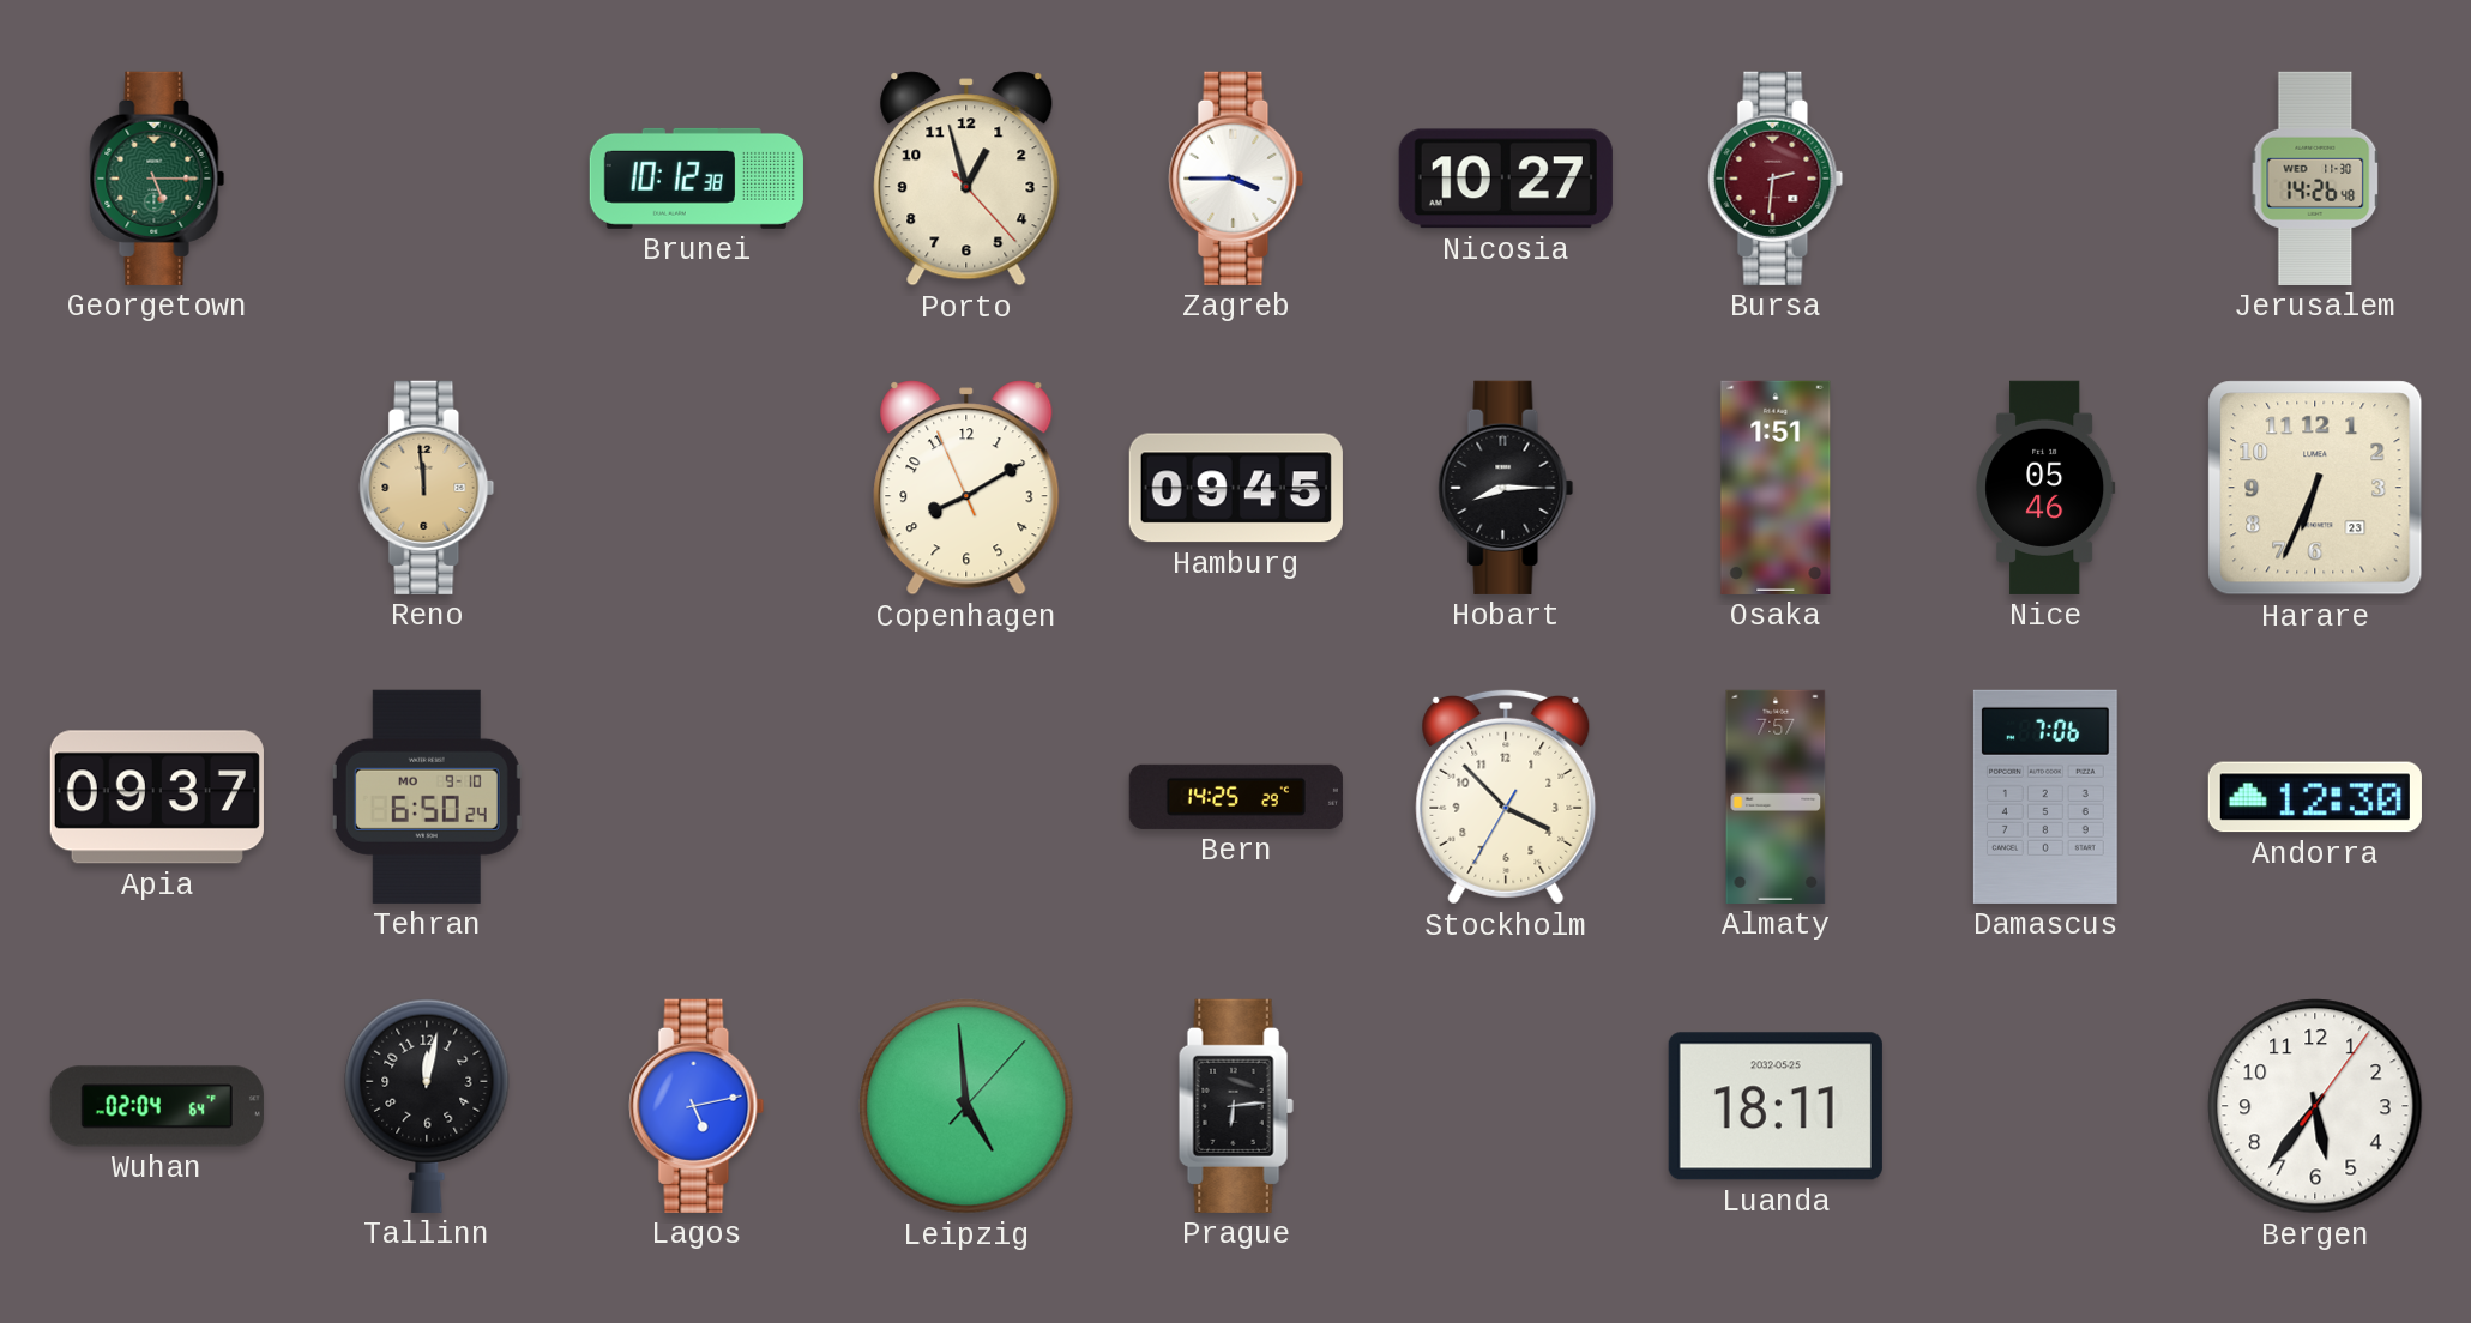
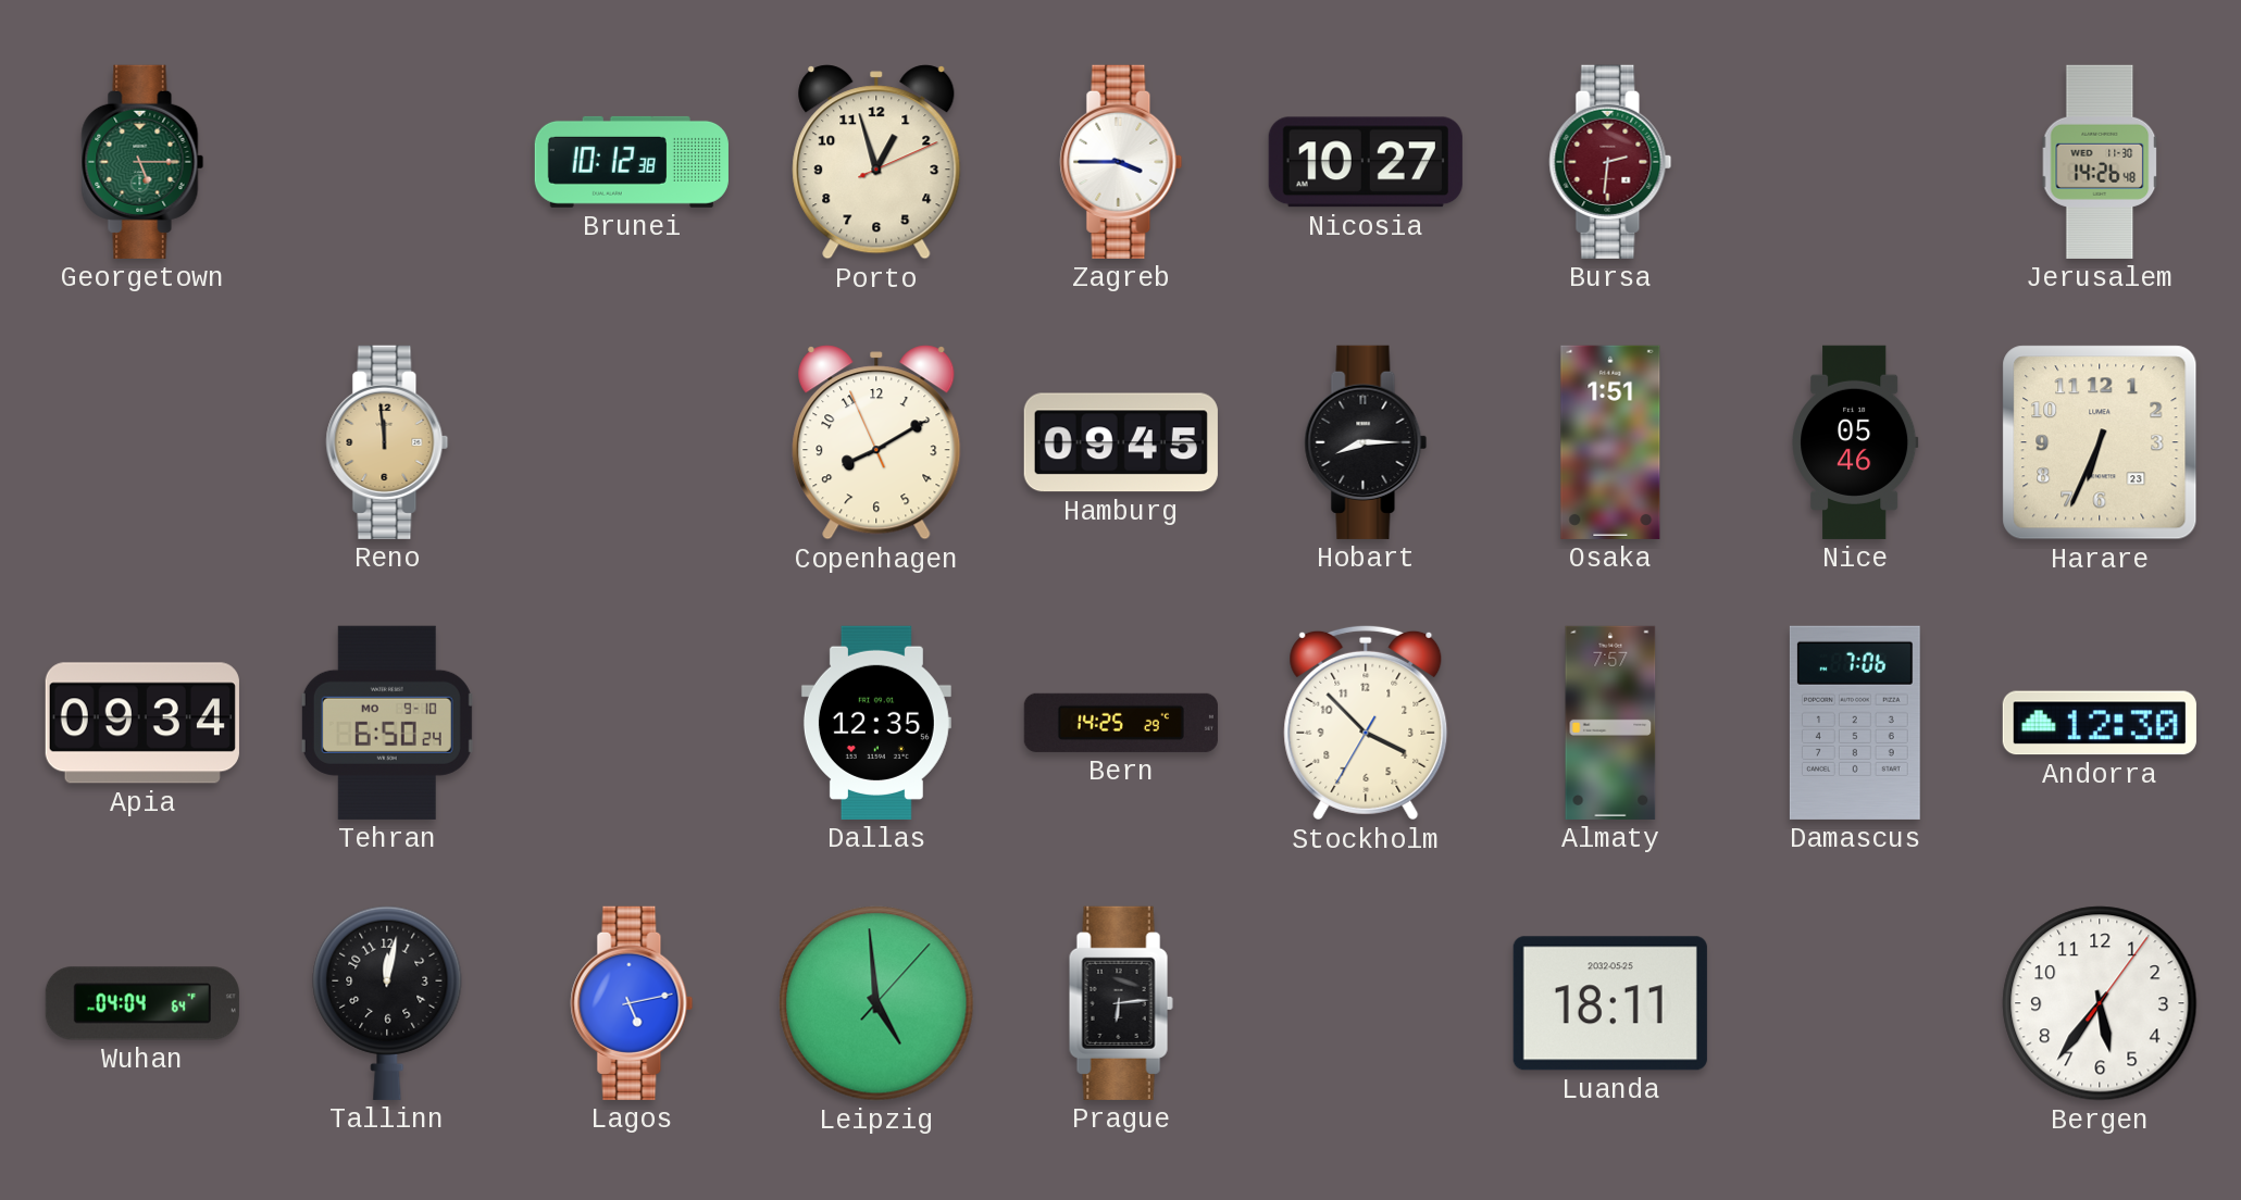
Porto: 12:57:23 -> 12:57:11 (876, 162)
Apia: 09:37 -> 09:34 (142, 723)
Dallas: none -> 12:35 (876, 723)
Wuhan: 02:04 -> 04:04 (142, 1003)
